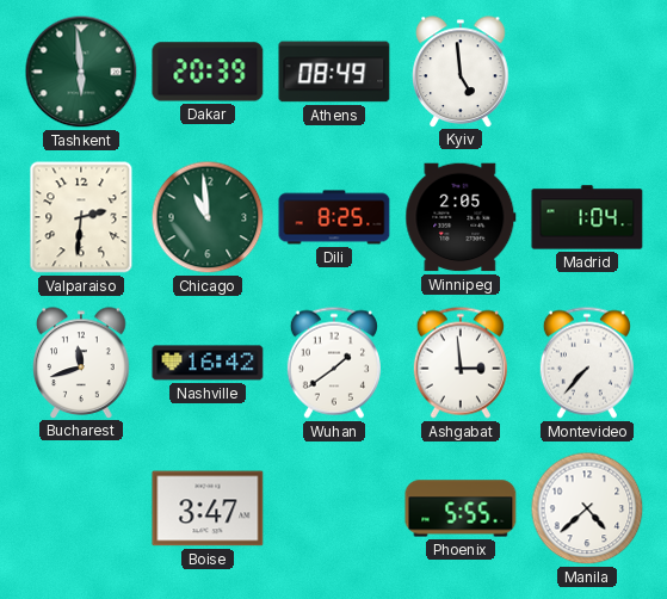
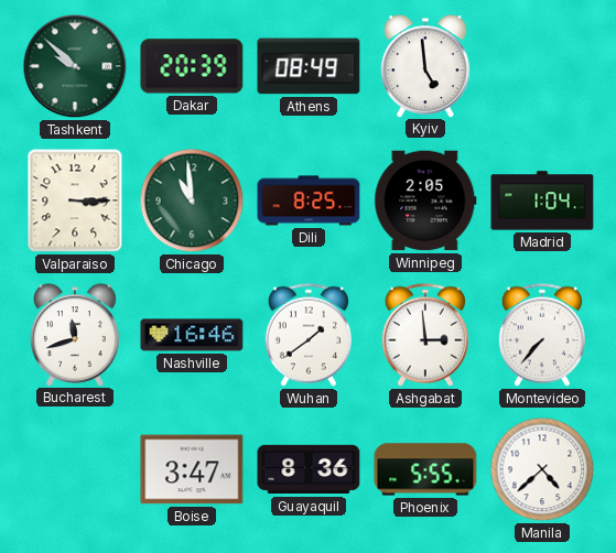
Tashkent: 5:59 -> 9:52 (75, 66)
Valparaiso: 2:31 -> 3:15 (75, 200)
Nashville: 16:42 -> 16:46 (192, 335)
Guayaquil: none -> 8:36 (309, 469)
